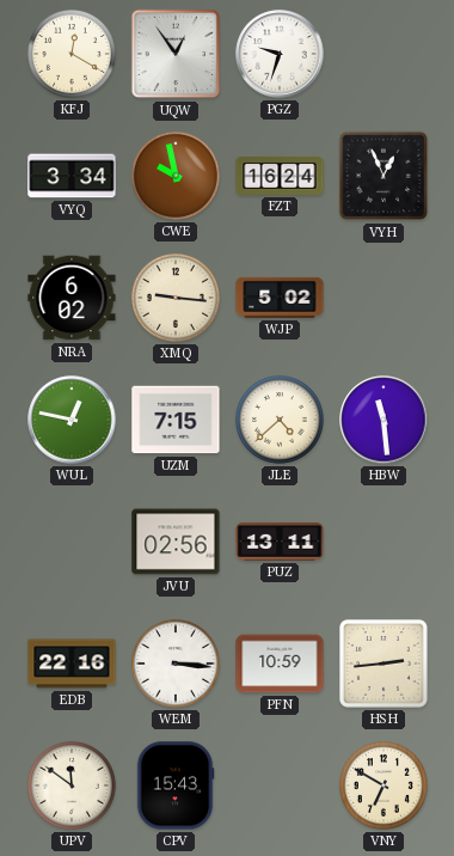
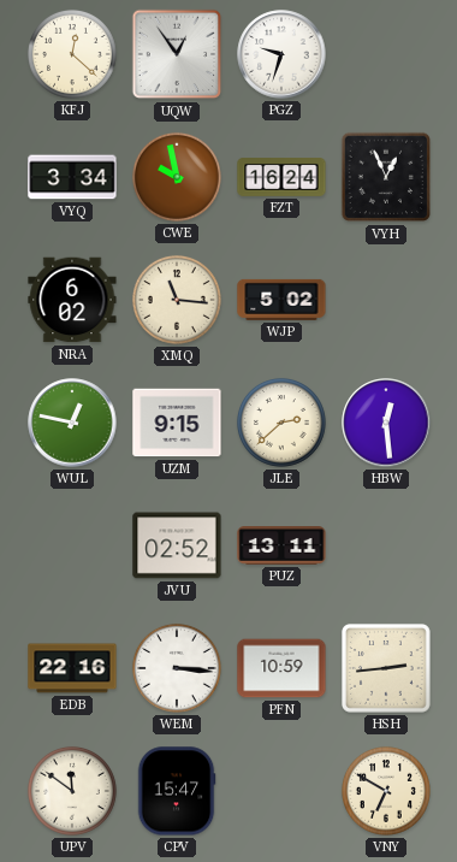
KFJ: 12:20 -> 12:22 (72, 54)
XMQ: 9:16 -> 11:16 (177, 300)
UZM: 7:15 -> 9:15 (177, 423)
JLE: 4:38 -> 2:38 (281, 423)
HBW: 11:29 -> 12:29 (386, 423)
JVU: 02:56 -> 02:52 (177, 545)
CPV: 15:43 -> 15:47 (177, 791)
